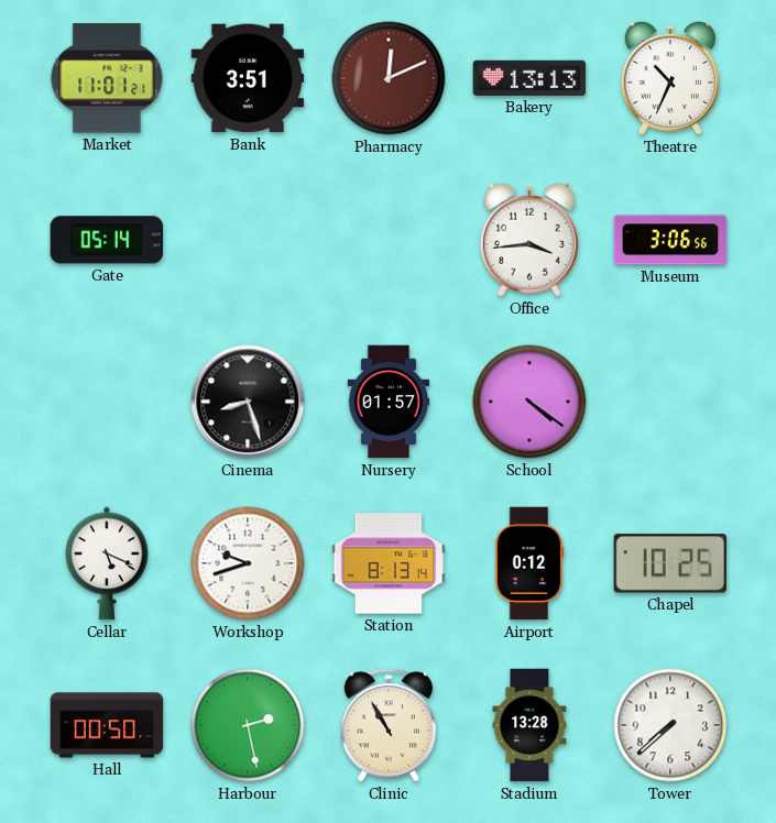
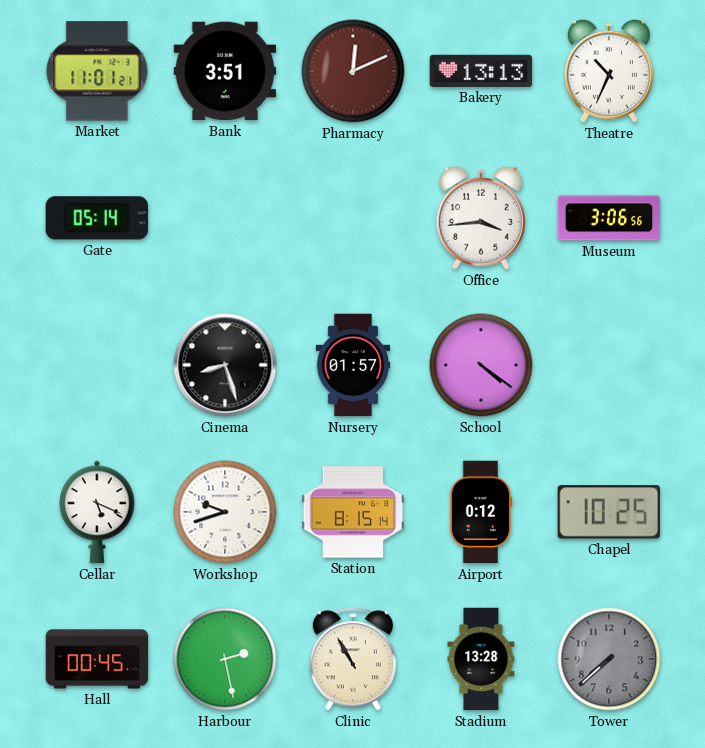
Station: 8:13 -> 8:15 (353, 512)
Hall: 00:50 -> 00:45 (97, 659)
Tower dial: white -> grey (609, 659)
